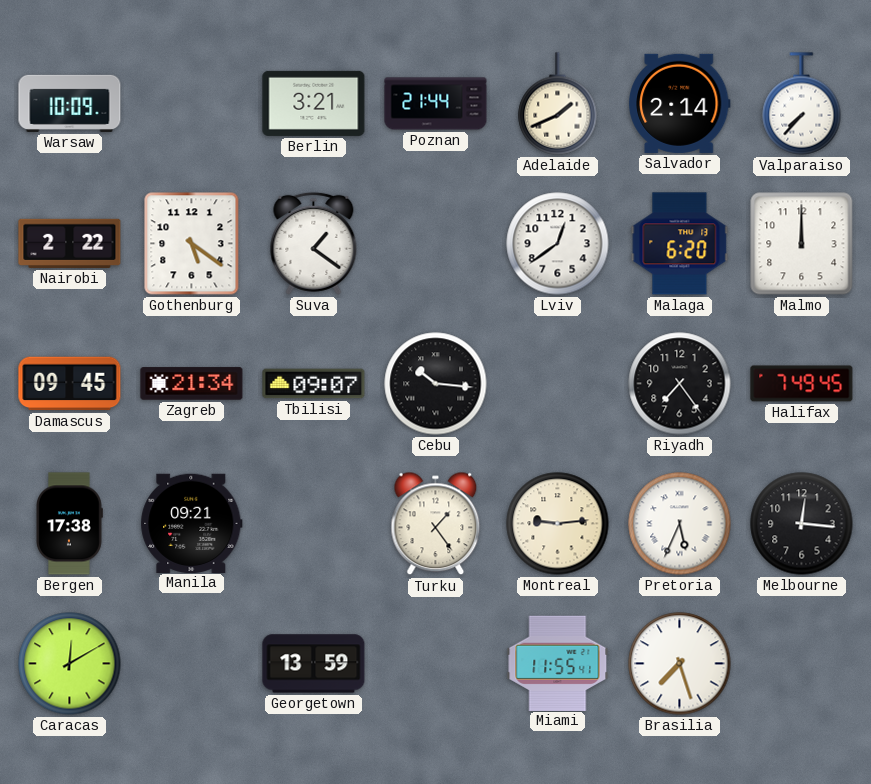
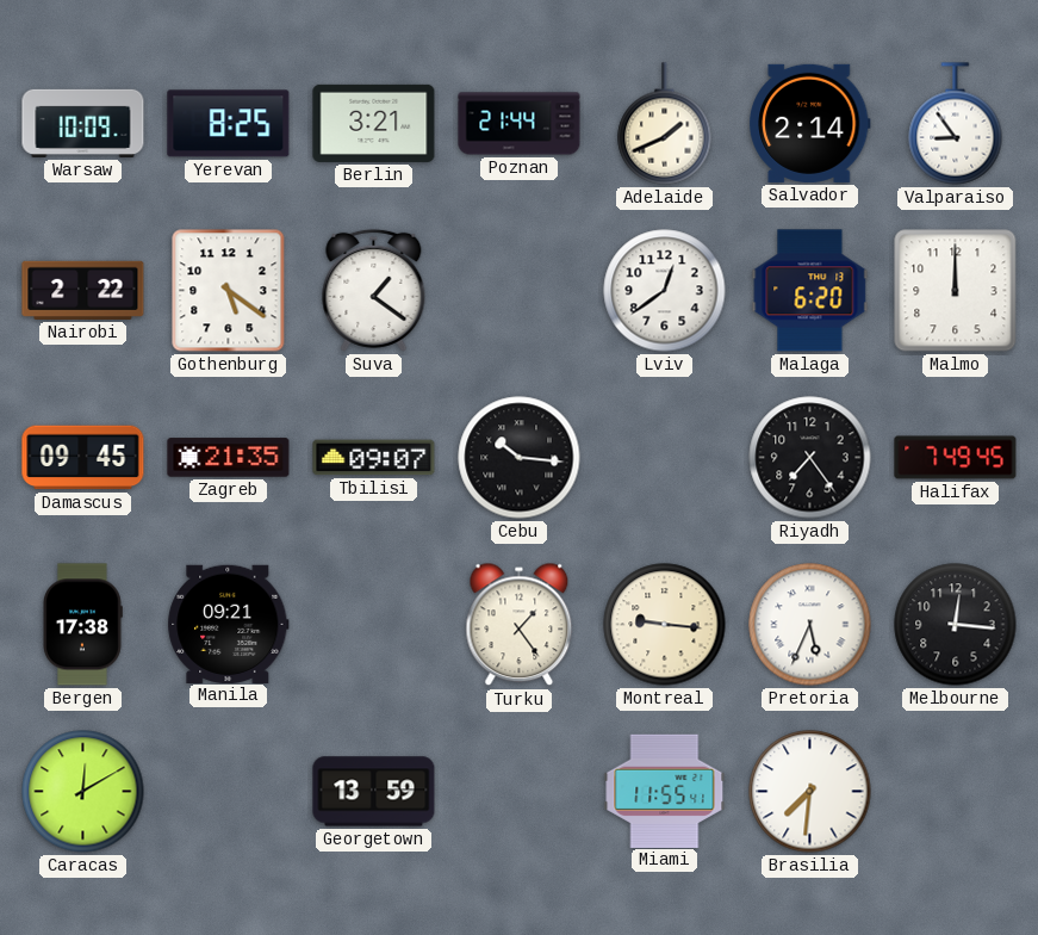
Yerevan: none -> 8:25 (229, 124)
Valparaiso: 7:37 -> 8:54 (956, 124)
Zagreb: 21:34 -> 21:35 (229, 458)
Montreal: 9:14 -> 9:16 (665, 625)
Brasilia: 7:27 -> 7:31 (810, 792)
